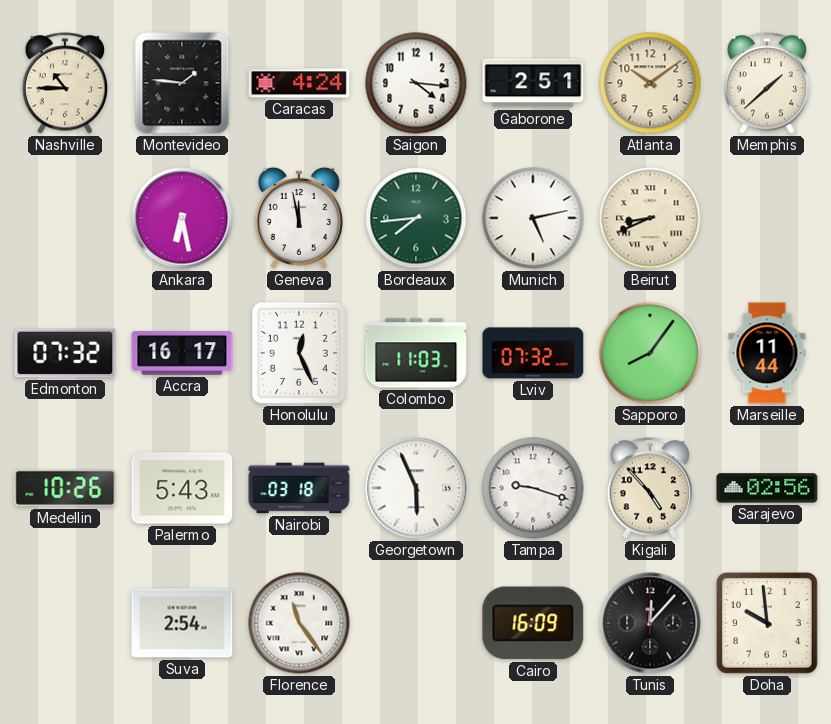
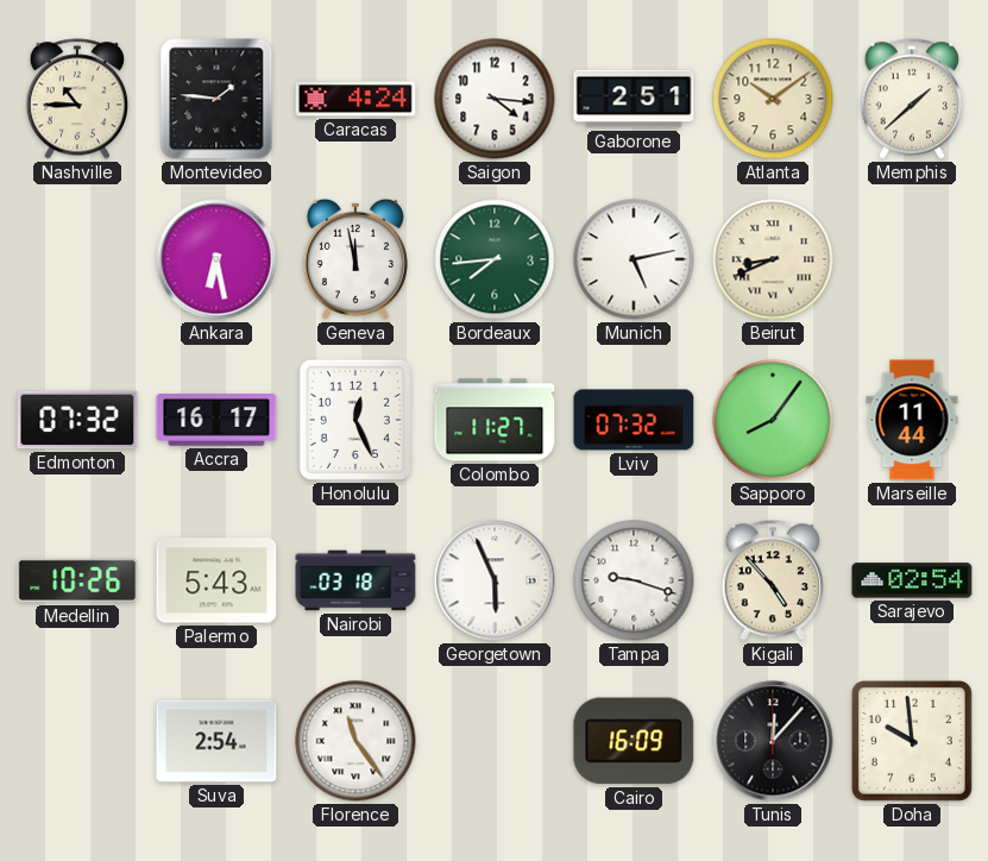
Colombo: 11:03 -> 11:27 (495, 420)
Sarajevo: 02:56 -> 02:54 (912, 580)
